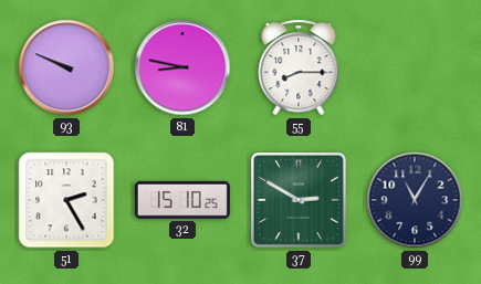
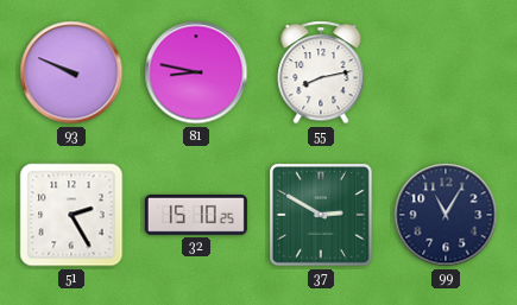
55: 8:15 -> 8:13 (321, 72)
